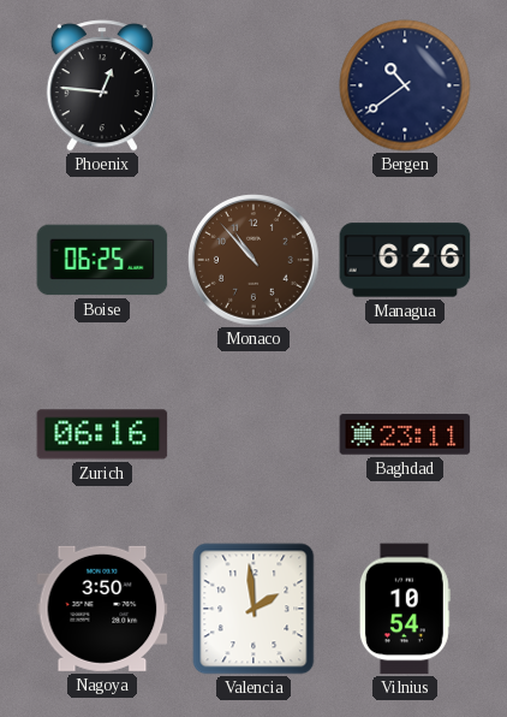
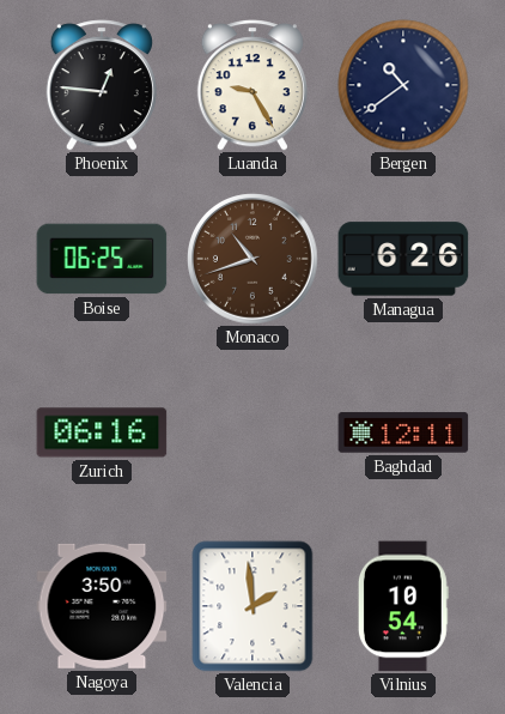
Luanda: none -> 9:25 (252, 85)
Monaco: 10:53 -> 10:42 (252, 259)
Baghdad: 23:11 -> 12:11 (403, 432)
